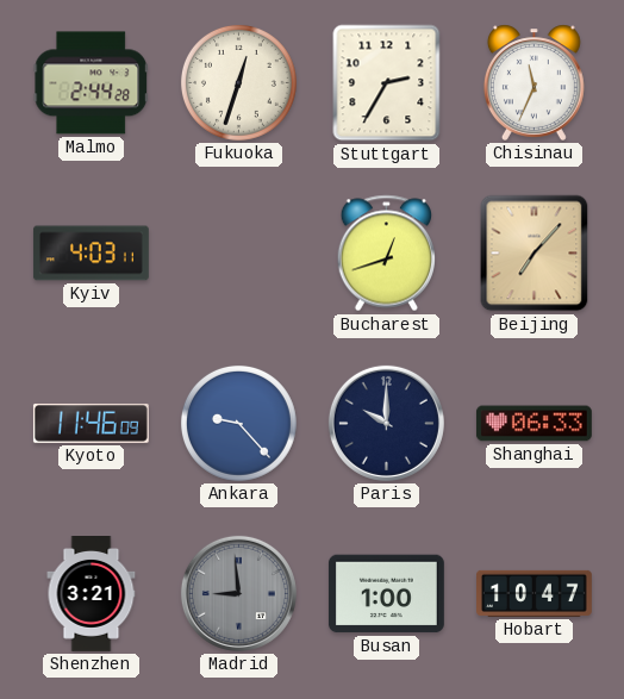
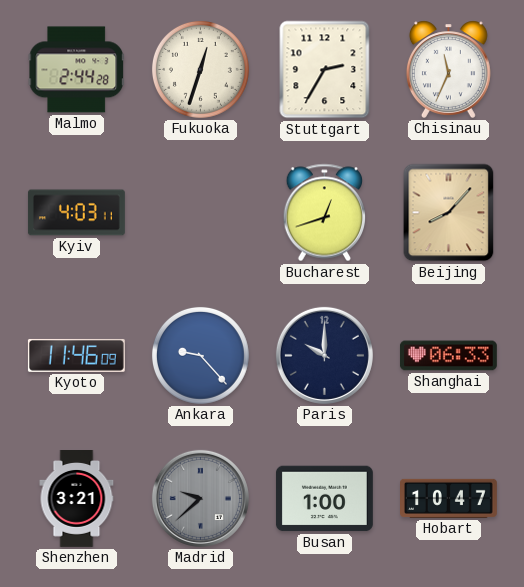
Beijing: 7:07 -> 8:07 (449, 213)
Madrid: 8:59 -> 9:38 (200, 498)
